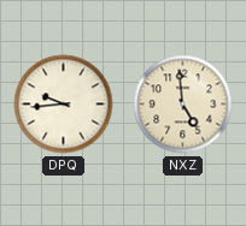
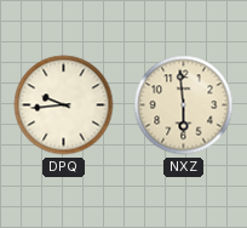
NXZ: 4:59 -> 5:59 (184, 106)
